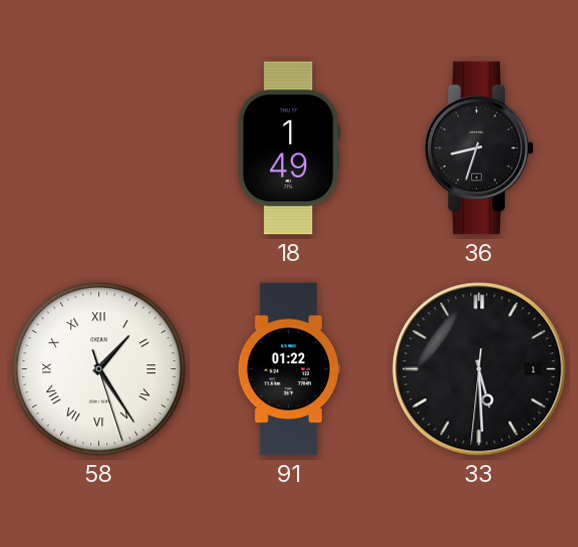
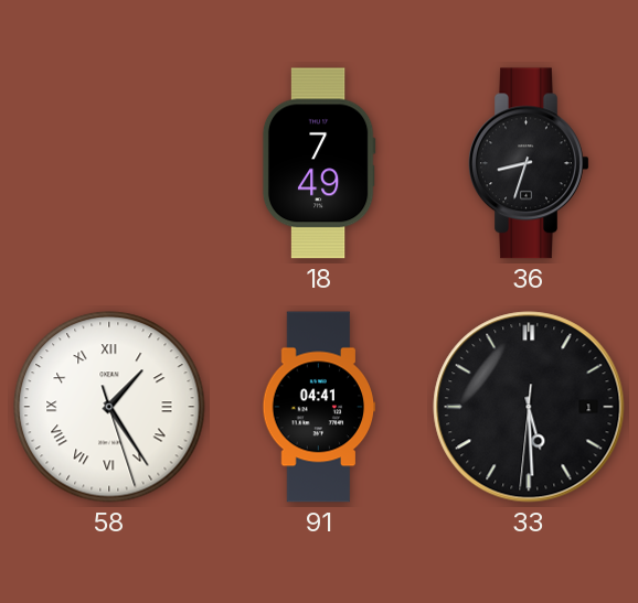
18: 1:49 -> 7:49 (319, 163)
91: 01:22 -> 04:41 (319, 407)
